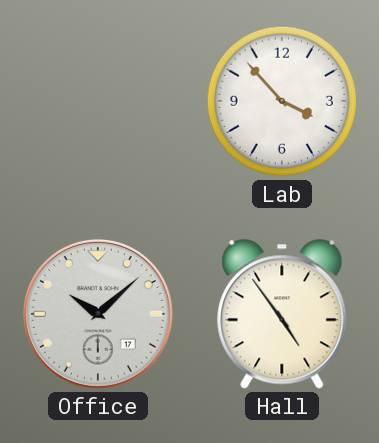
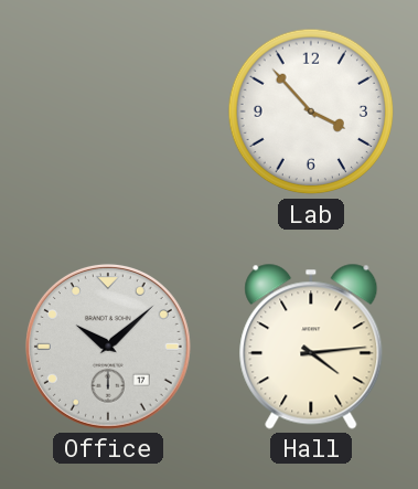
Hall: 4:54 -> 4:14 (311, 347)
